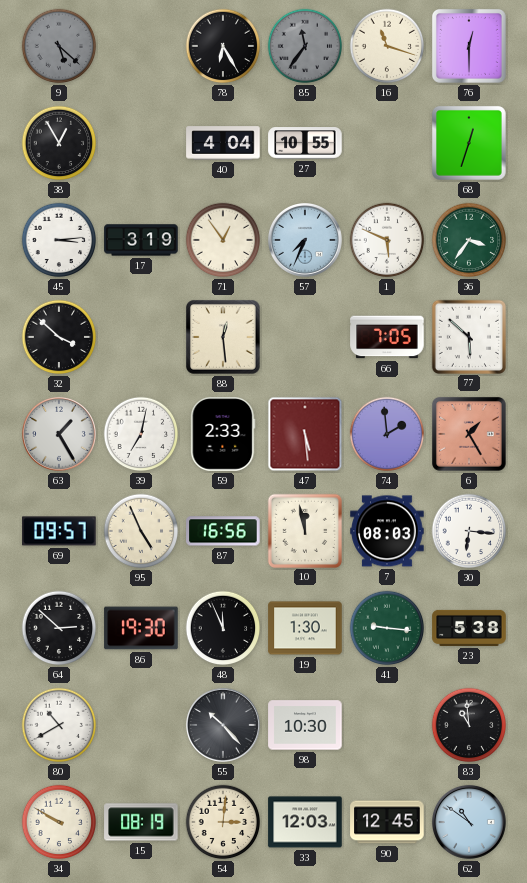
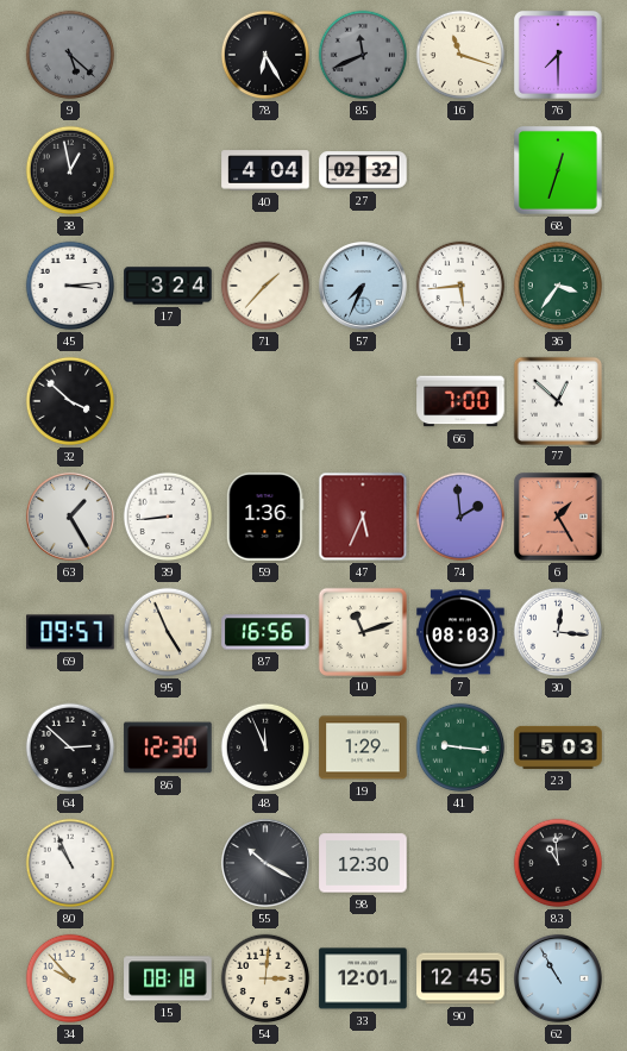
85: 11:36 -> 11:41 (363, 55)
76: 12:30 -> 7:30 (559, 55)
38: 12:55 -> 12:58 (70, 170)
27: 10:55 -> 02:32 (363, 170)
17: 3:19 -> 3:24 (168, 286)
71: 12:54 -> 1:37 (265, 286)
1: 5:49 -> 5:44 (460, 286)
88: 12:29 -> none (224, 337)
66: 7:05 -> 7:00 (460, 401)
77: 5:52 -> 12:52 (557, 400)
39: 7:02 -> 8:44 (168, 517)
59: 2:33 -> 1:36 (265, 517)
47: 5:29 -> 5:34 (363, 517)
10: 11:58 -> 11:12 (362, 631)
30: 6:16 -> 12:16 (558, 632)
86: 19:30 -> 12:30 (168, 747)
19: 1:30 -> 1:29 (363, 747)
23: 5:38 -> 5:03 (558, 747)
80: 10:40 -> 10:56 (70, 863)
55: 10:23 -> 10:20 (265, 863)
98: 10:30 -> 12:30 (363, 863)
34: 9:50 -> 9:53 (70, 978)
15: 08:19 -> 08:18 (168, 978)
33: 12:03 -> 12:01 (363, 978)
62: 10:51 -> 10:55 (558, 978)
